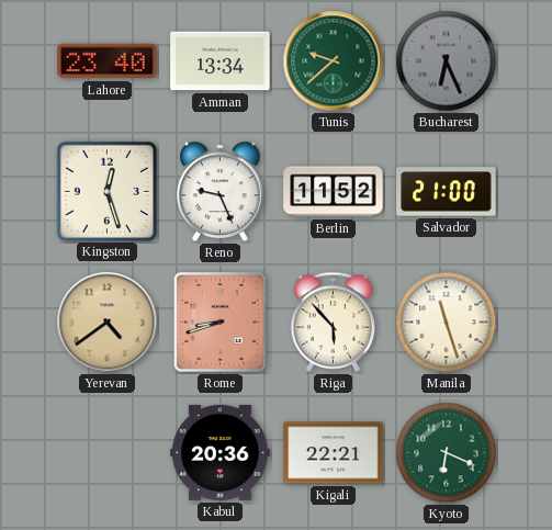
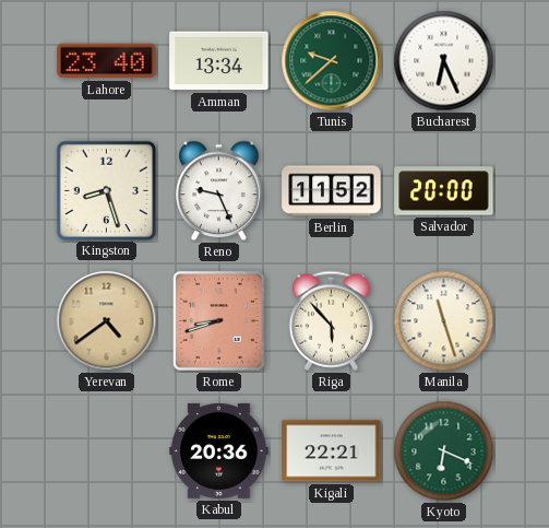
Bucharest dial: grey -> white (444, 61)
Kingston: 12:27 -> 8:27 (106, 190)
Salvador: 21:00 -> 20:00 (444, 191)
